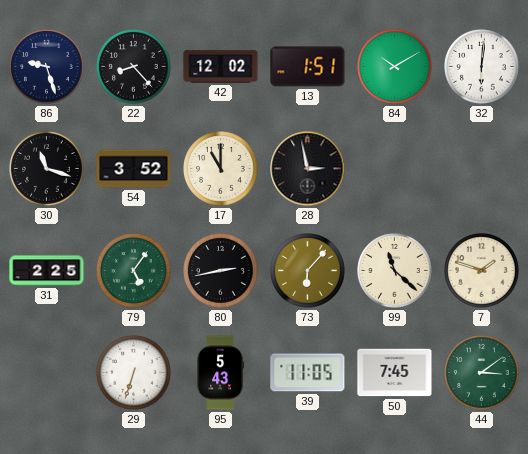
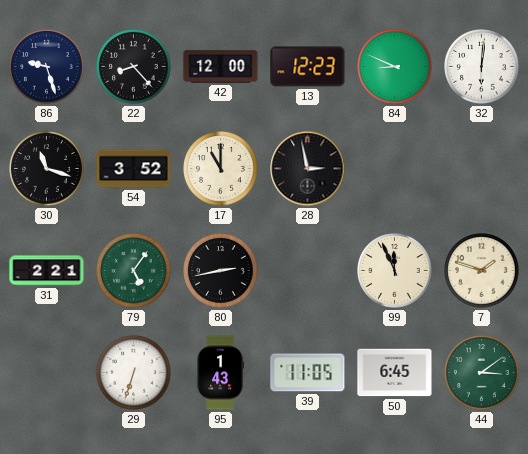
42: 12:02 -> 12:00 (221, 67)
13: 1:51 -> 12:23 (308, 67)
84: 10:10 -> 8:49 (395, 67)
31: 2:25 -> 2:21 (47, 271)
73: 6:07 -> none (308, 271)
99: 11:22 -> 11:56 (395, 271)
95: 5:43 -> 1:43 (220, 373)
50: 7:45 -> 6:45 (395, 373)
